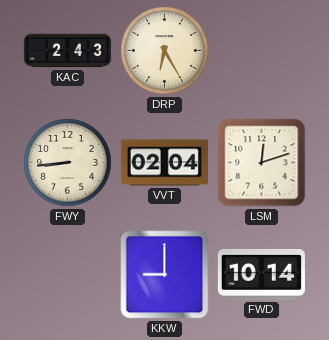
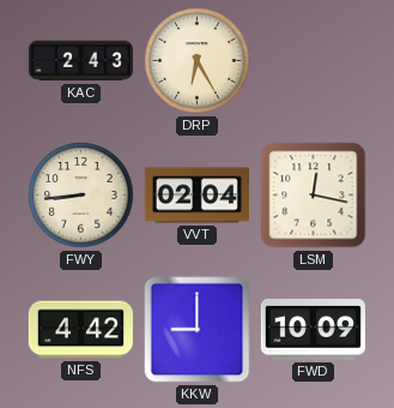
LSM: 12:12 -> 12:17 (314, 196)
NFS: none -> 4:42 (80, 330)
FWD: 10:14 -> 10:09 (313, 329)
